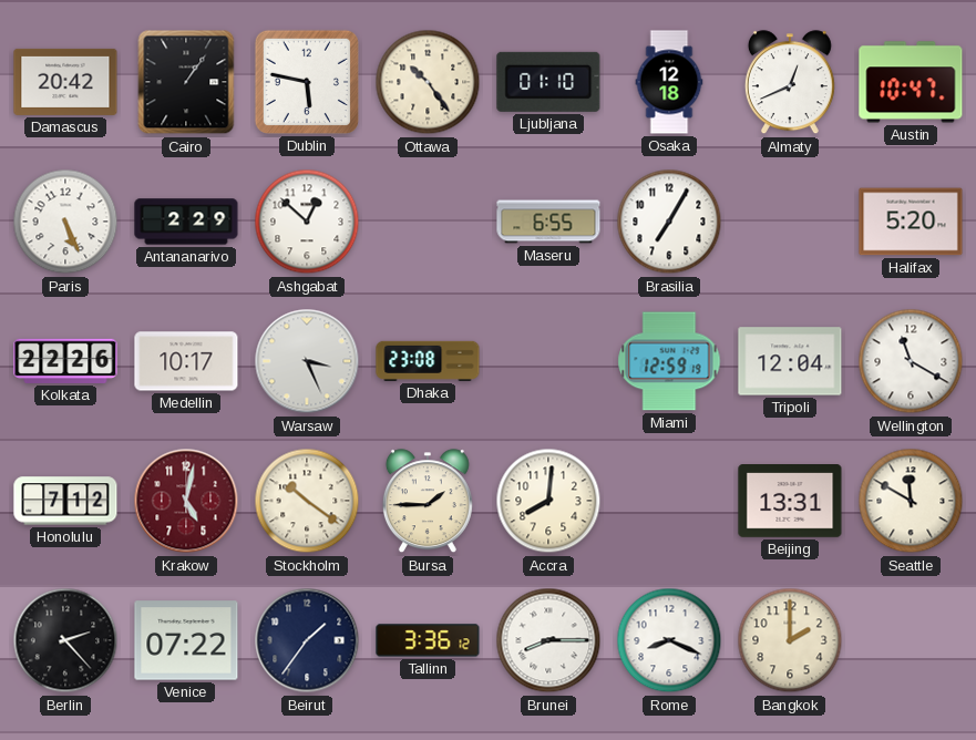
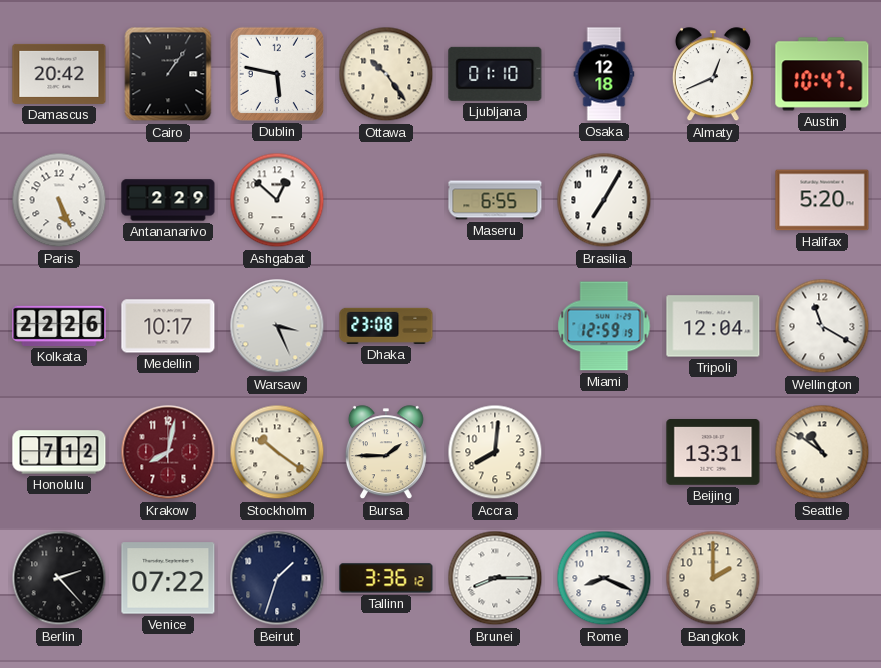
Krakow: 5:02 -> 8:02 (168, 452)
Seattle: 11:50 -> 10:51 (822, 452)
Beirut: 1:36 -> 1:33 (277, 578)
